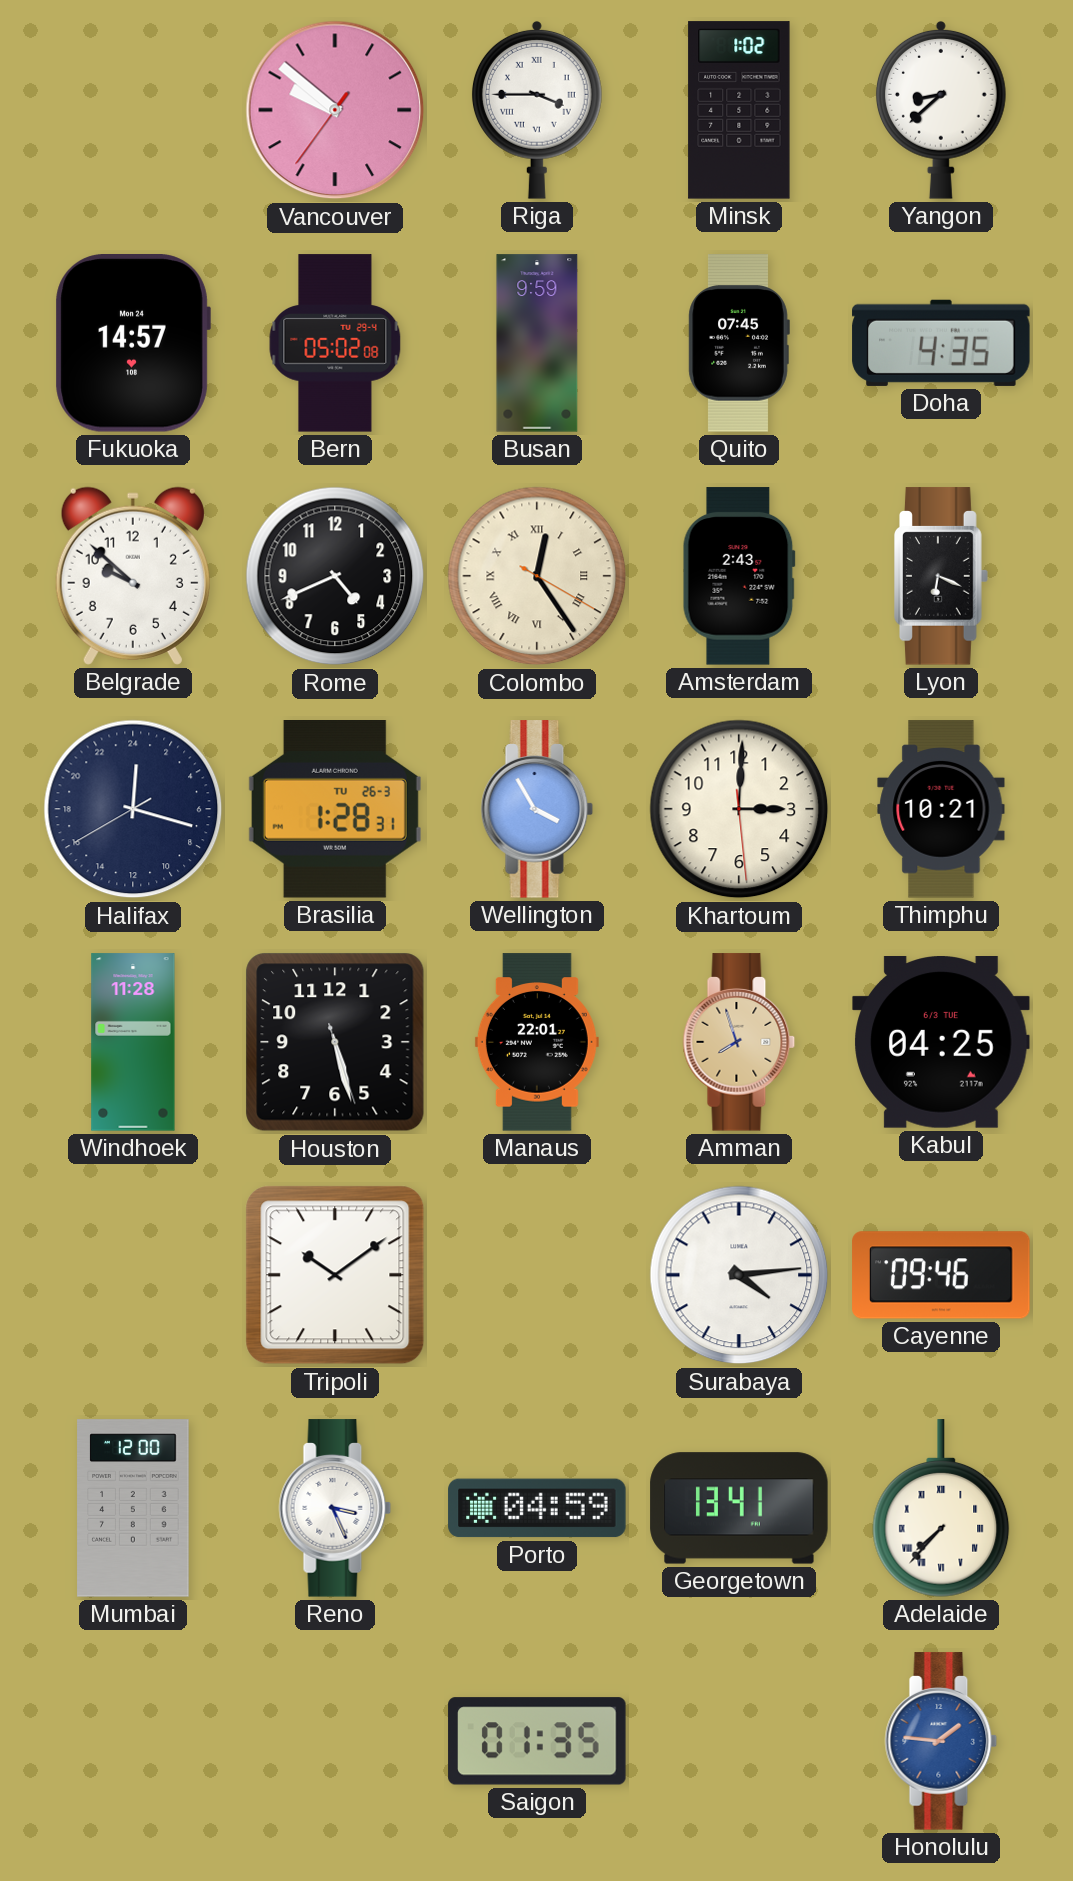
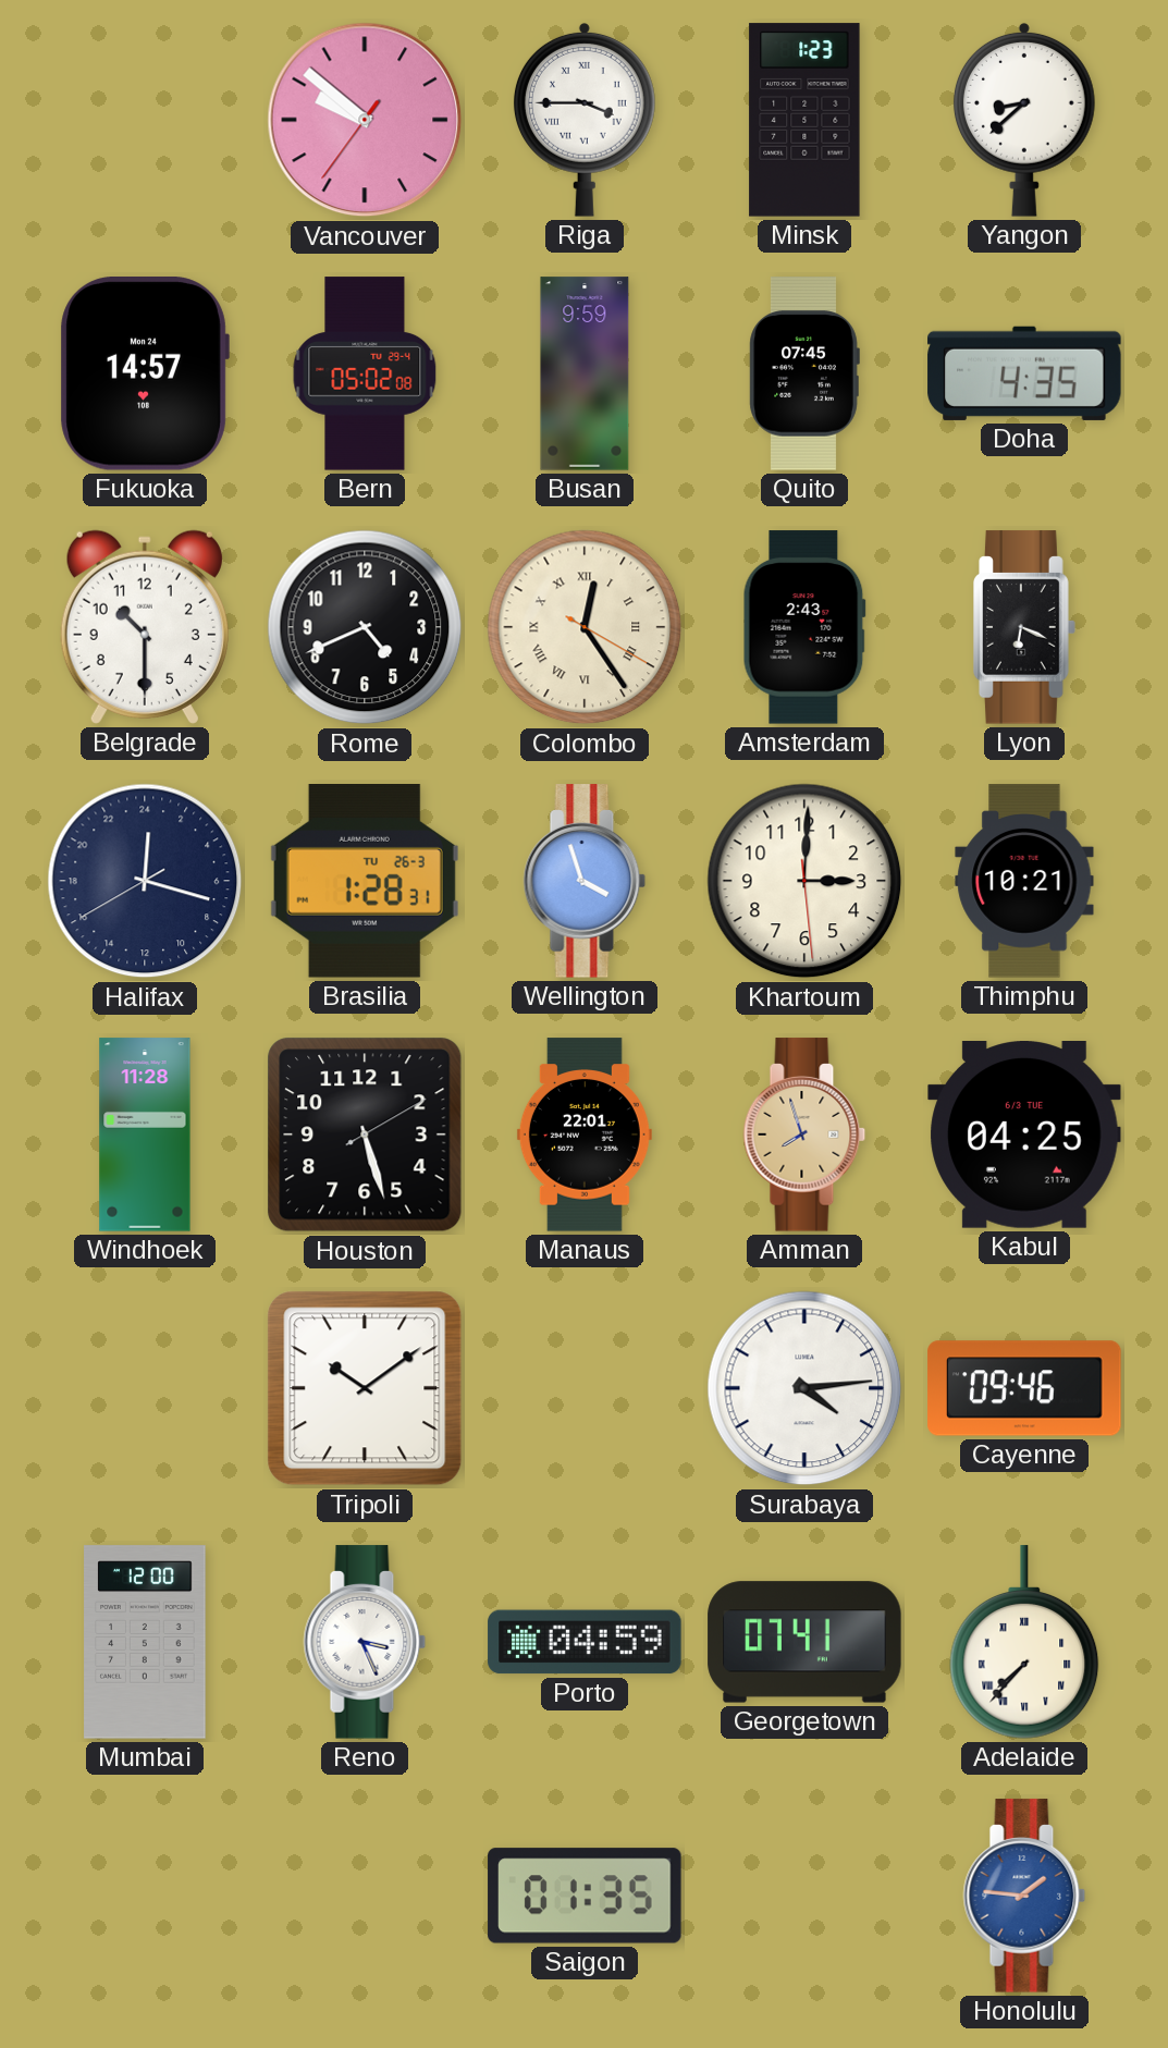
Minsk: 1:02 -> 1:23 (804, 120)
Belgrade: 9:52 -> 10:30 (145, 627)
Wellington: 3:55 -> 3:57 (585, 881)
Houston: 5:27:27 -> 5:27:10 (365, 1135)
Georgetown: 13:41 -> 07:41 (804, 1642)
